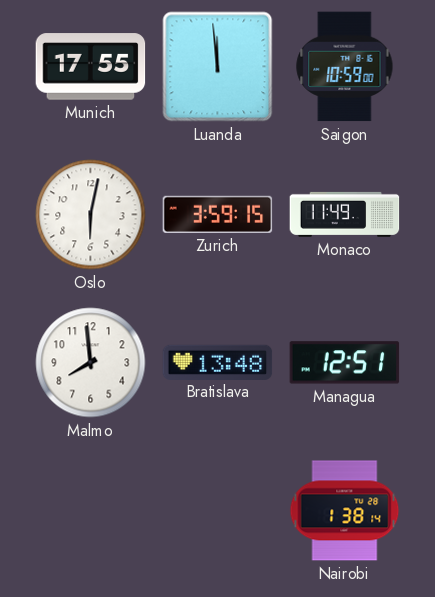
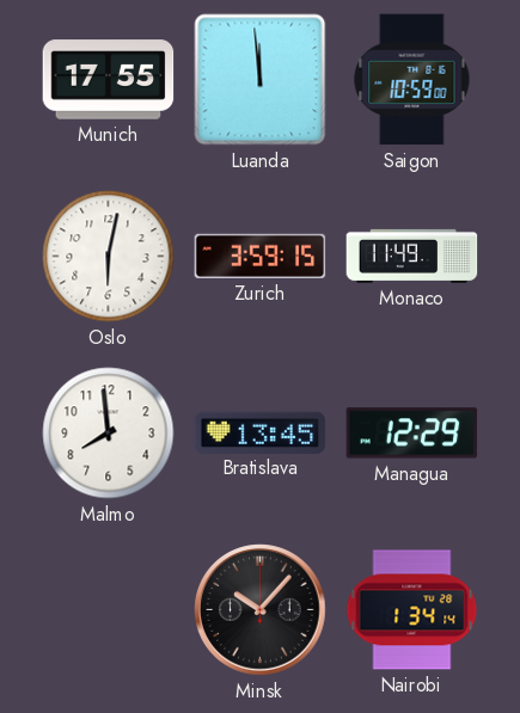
Bratislava: 13:48 -> 13:45 (261, 432)
Managua: 12:51 -> 12:29 (412, 434)
Minsk: none -> 10:07 (261, 610)
Nairobi: 1:38 -> 1:34 (412, 610)
